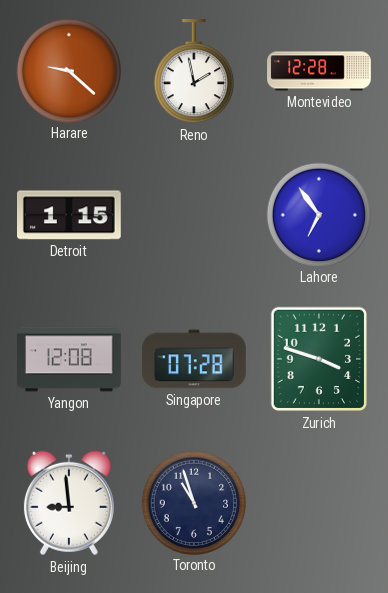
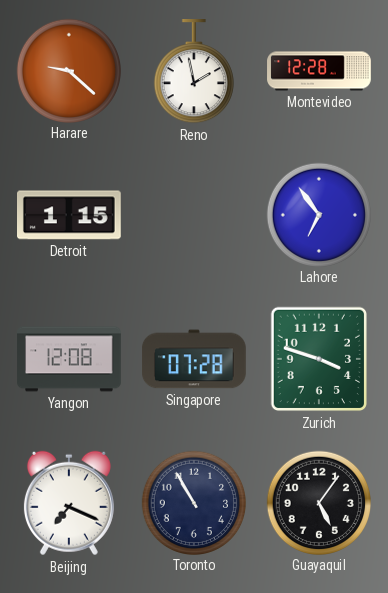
Beijing: 8:59 -> 7:19 (69, 503)
Toronto: 10:57 -> 10:55 (193, 502)
Guayaquil: none -> 5:06 (318, 502)
